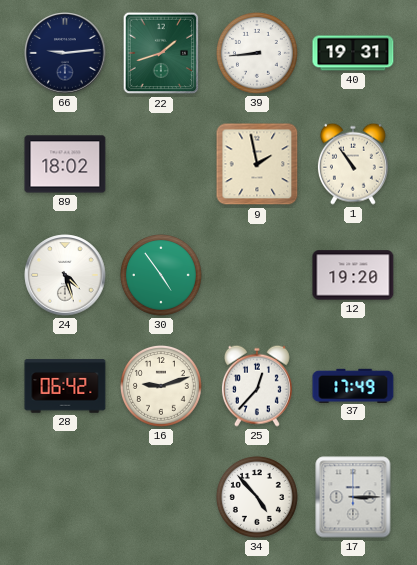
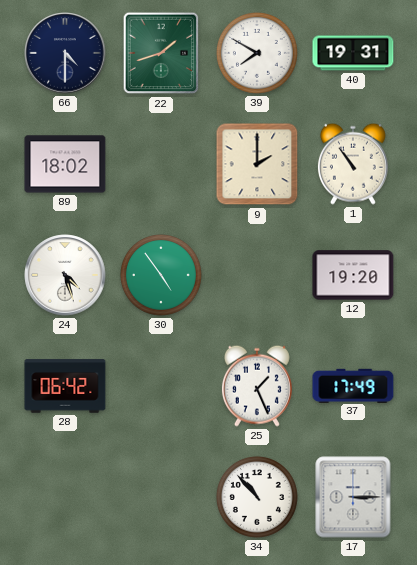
66: 9:14 -> 4:30 (65, 53)
39: 8:44 -> 7:50 (257, 53)
9: 1:58 -> 2:00 (257, 164)
16: 9:12 -> none (161, 386)
25: 12:37 -> 1:26 (257, 386)
34: 4:53 -> 10:53 (257, 497)
